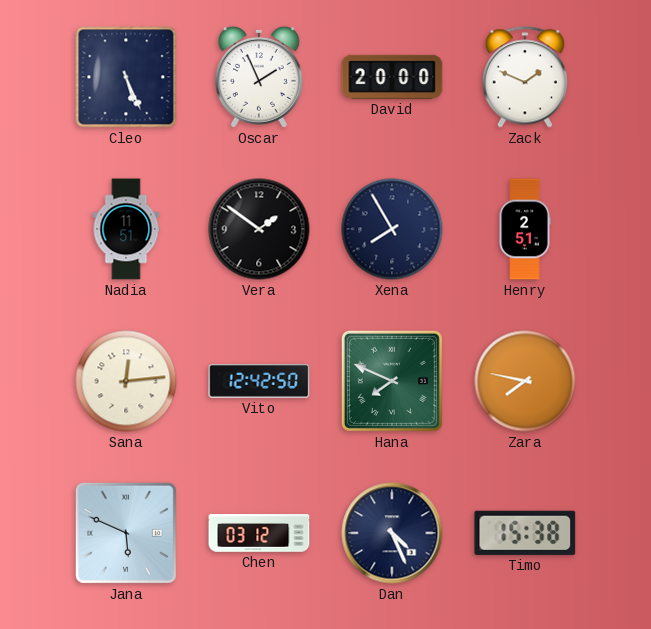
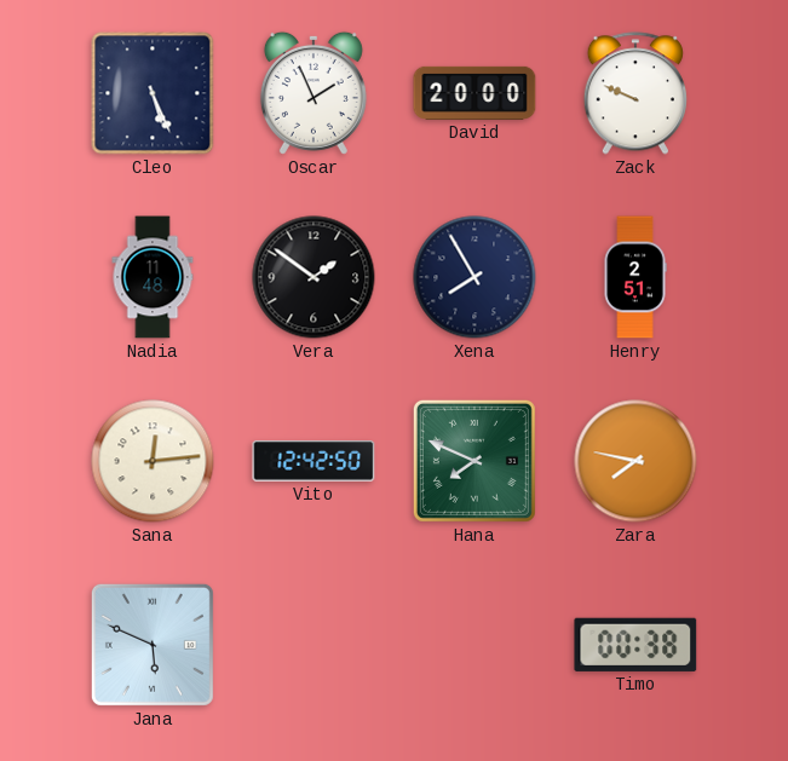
Zack: 1:49 -> 9:49 (635, 93)
Nadia: 11:51 -> 11:48 (153, 277)
Chen: 03:12 -> none (259, 533)
Dan: 4:26 -> none (392, 533)
Timo: 15:38 -> 00:38 (635, 645)
